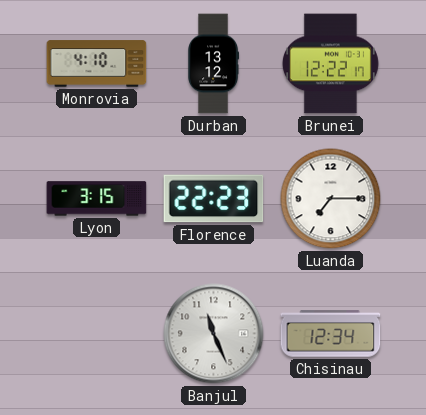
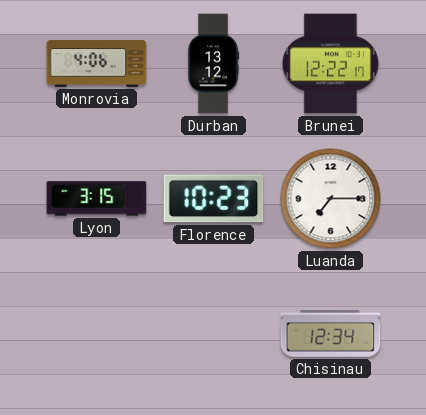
Monrovia: 4:10 -> 4:06 (97, 64)
Florence: 22:23 -> 10:23 (214, 199)
Banjul: 11:26 -> none (214, 334)
